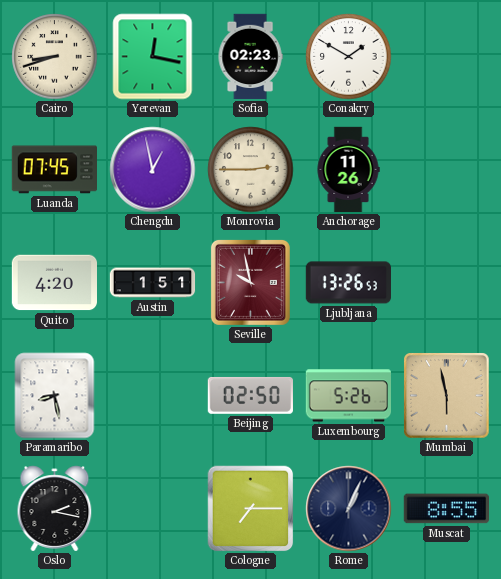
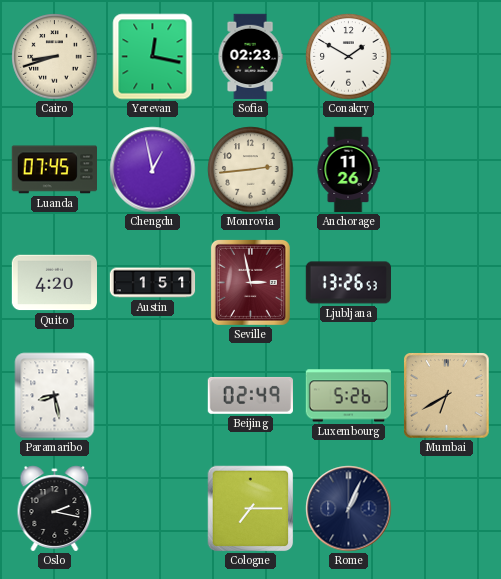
Monrovia: 2:45 -> 2:44 (251, 170)
Seville: 9:58 -> 2:58 (250, 282)
Beijing: 02:50 -> 02:49 (250, 395)
Mumbai: 5:58 -> 6:40 (447, 396)
Muscat: 8:55 -> none (446, 509)
